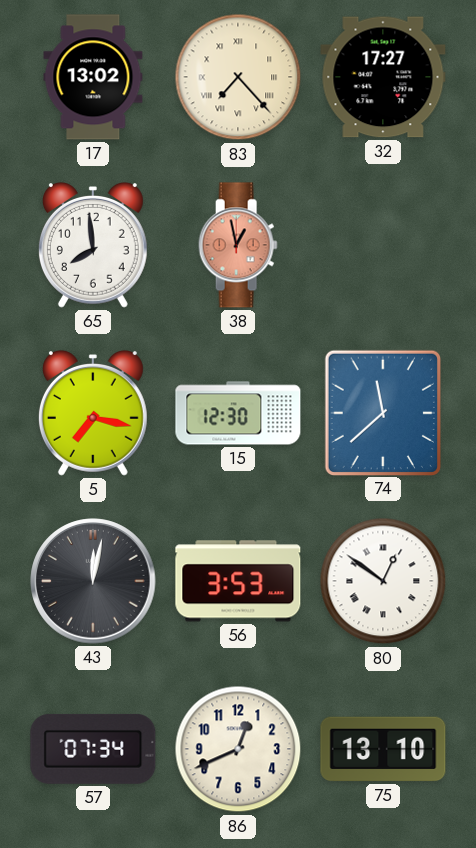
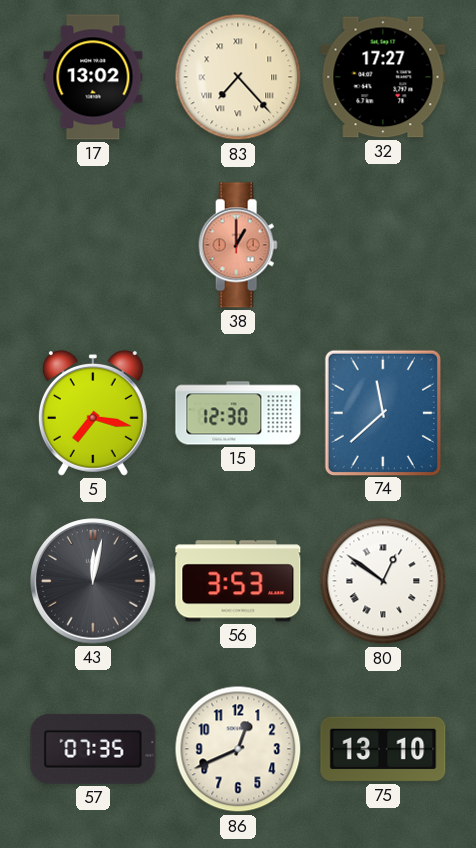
65: 7:59 -> none (93, 246)
38: 12:58 -> 1:00 (238, 245)
57: 07:34 -> 07:35 (93, 749)
